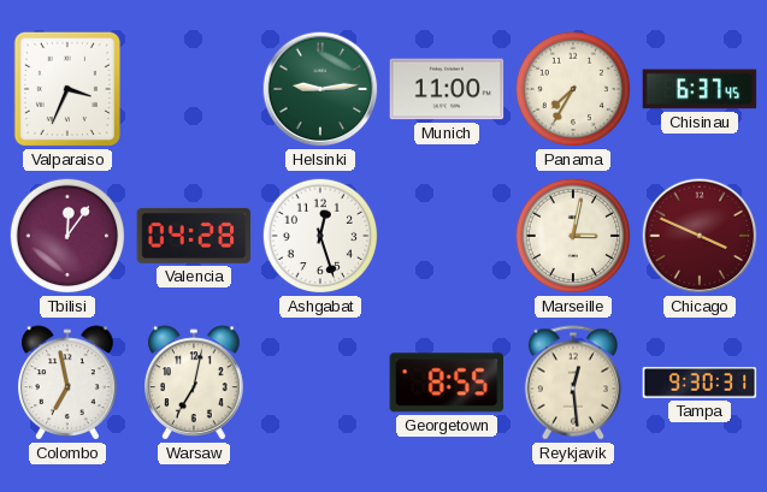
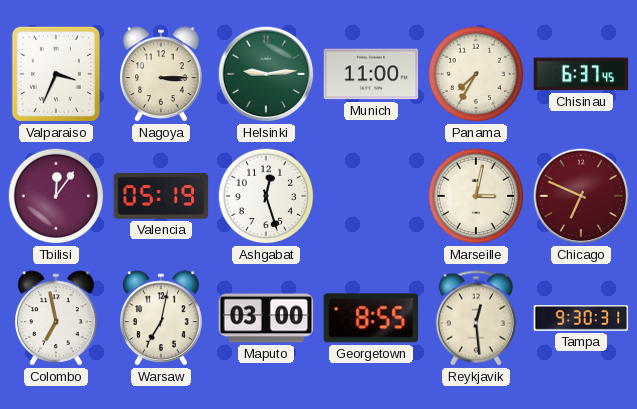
Nagoya: none -> 3:15 (162, 74)
Valencia: 04:28 -> 05:19 (161, 196)
Chicago: 3:49 -> 6:49 (581, 196)
Maputo: none -> 03:00 (266, 318)
